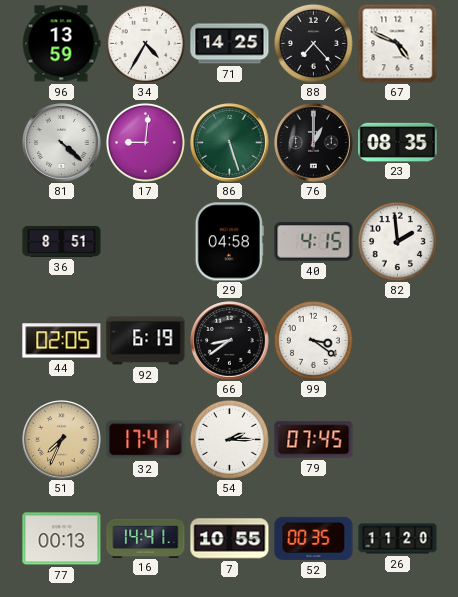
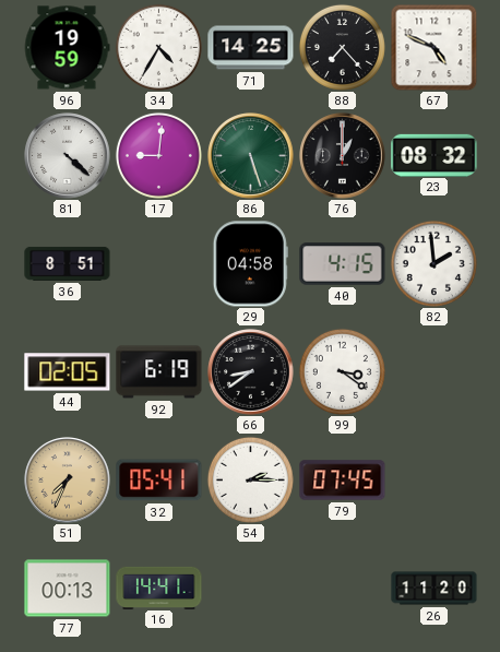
96: 13:59 -> 19:59 (67, 48)
23: 08:35 -> 08:32 (434, 155)
32: 17:41 -> 05:41 (159, 481)
7: 10:55 -> none (230, 539)
52: 00:35 -> none (314, 538)
